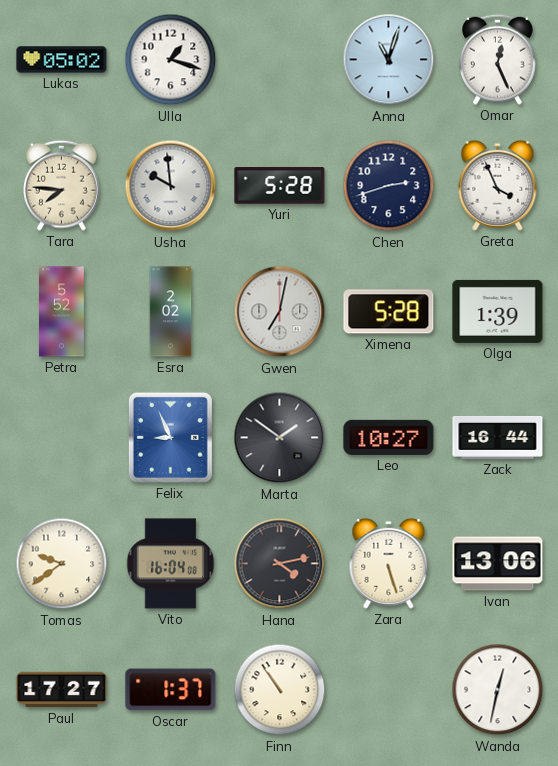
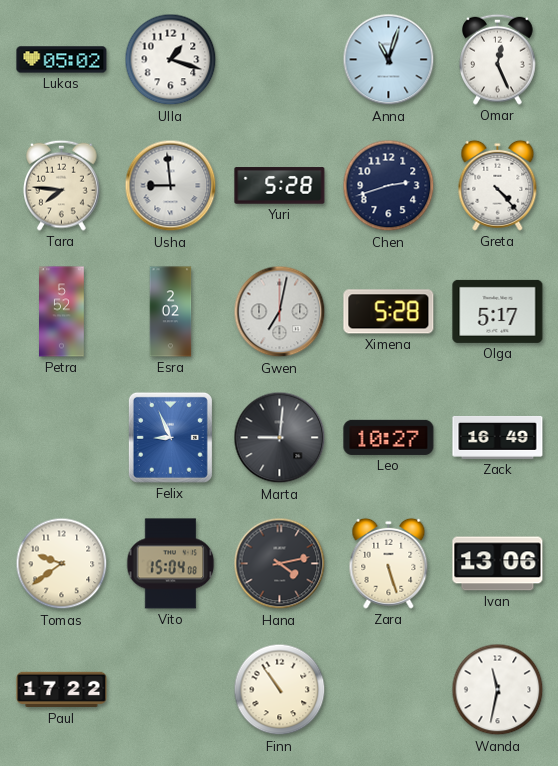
Usha: 9:59 -> 8:59 (171, 186)
Greta: 3:56 -> 4:23 (498, 185)
Olga: 1:39 -> 5:17 (498, 311)
Marta: 1:51 -> 9:01 (280, 438)
Zack: 16:44 -> 16:49 (498, 437)
Vito: 16:04 -> 15:04 (171, 564)
Paul: 17:27 -> 17:22 (62, 690)
Oscar: 1:37 -> none (171, 690)
Wanda: 12:32 -> 11:32 (498, 690)
